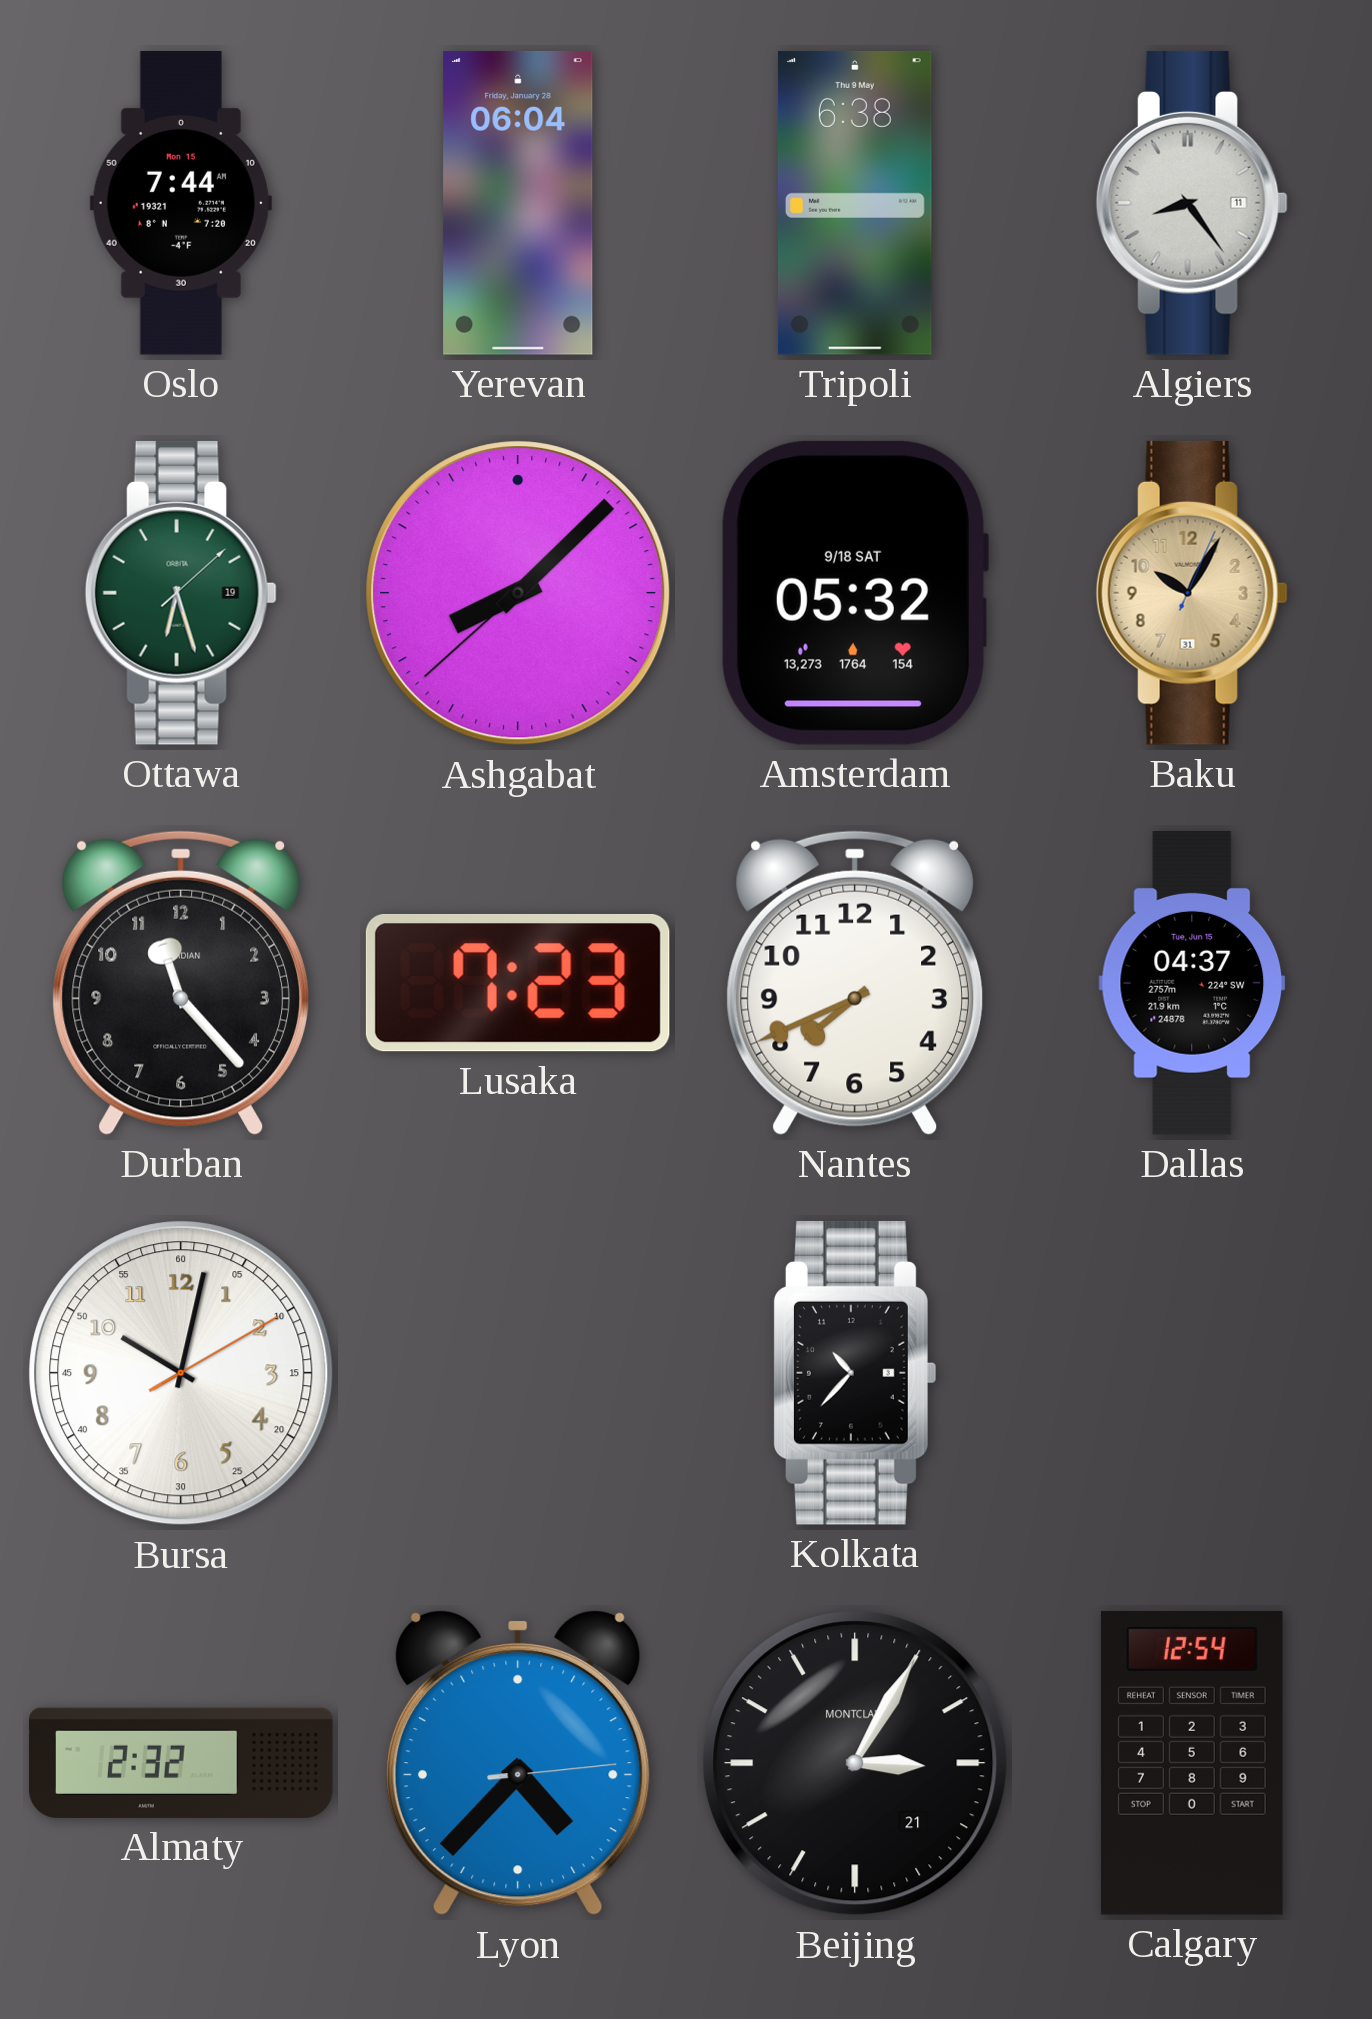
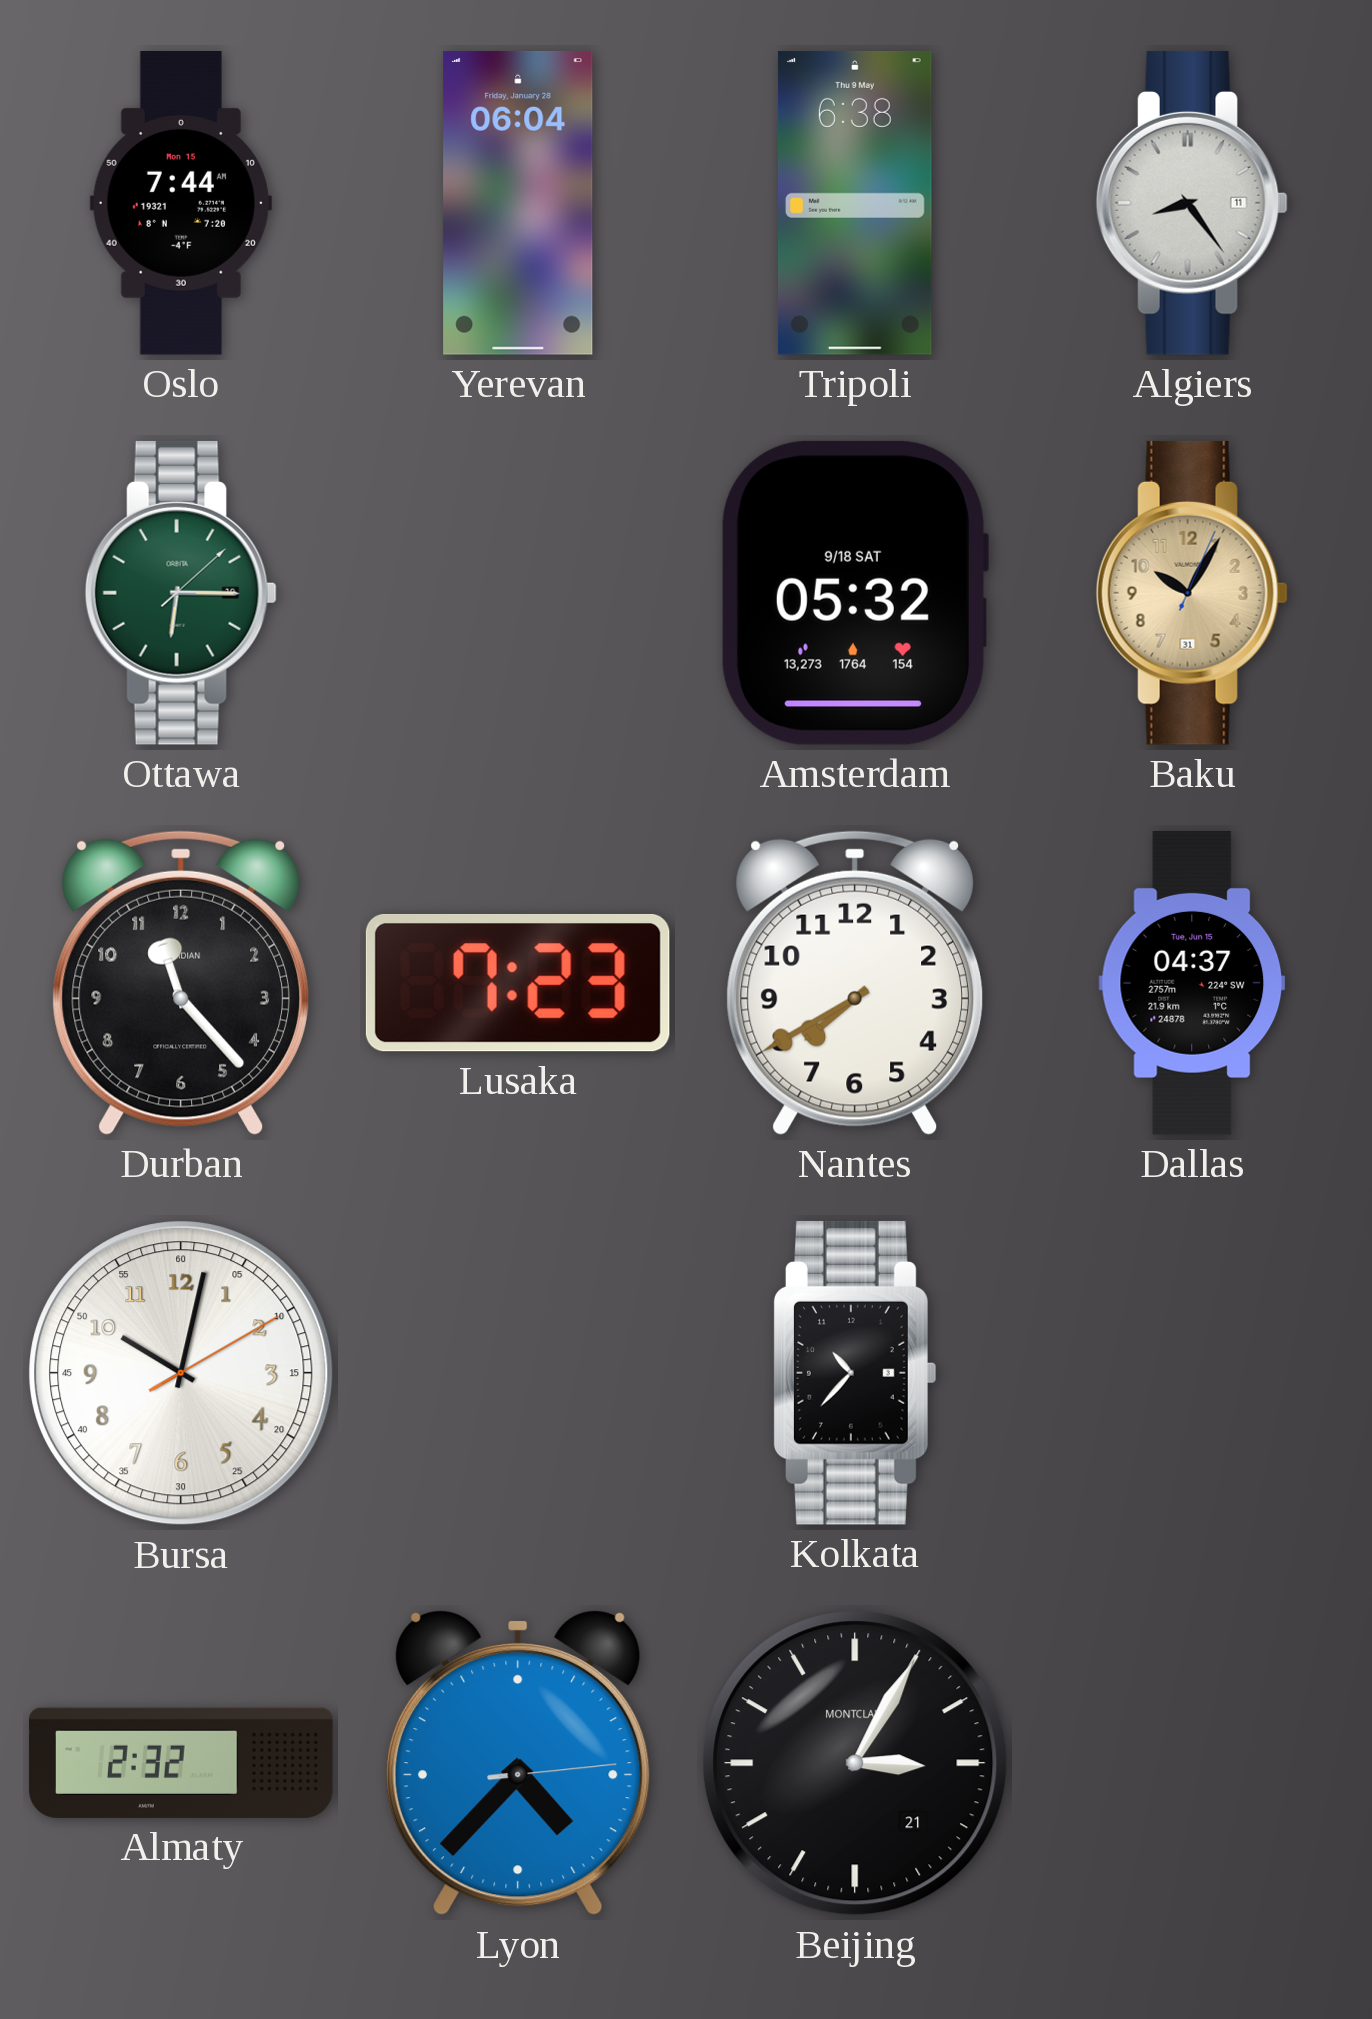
Ottawa: 6:27 -> 6:15 (181, 593)
Ashgabat: 8:07 -> none (518, 593)
Nantes: 7:41 -> 7:40 (854, 983)
Calgary: 12:54 -> none (1192, 1763)
